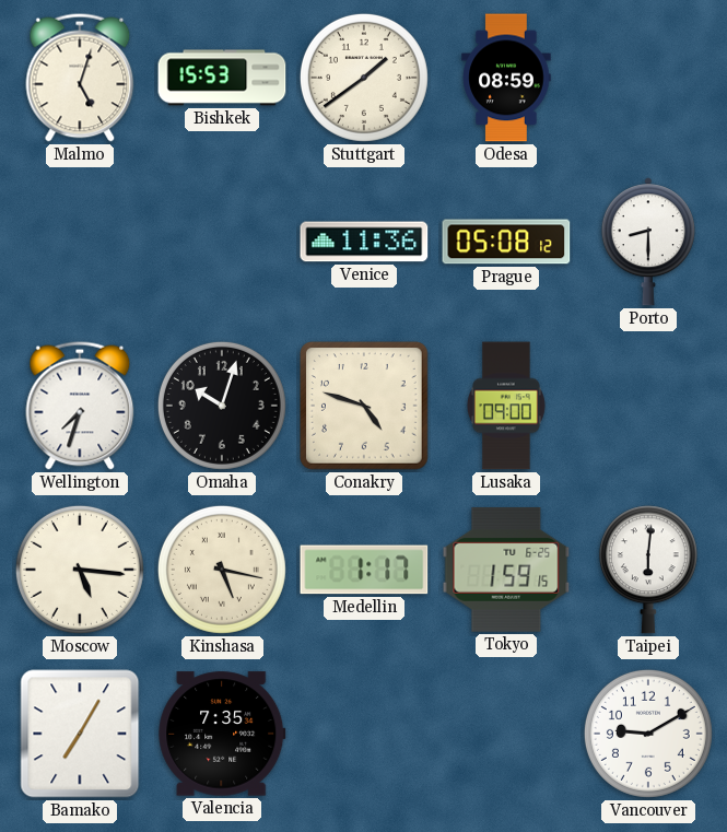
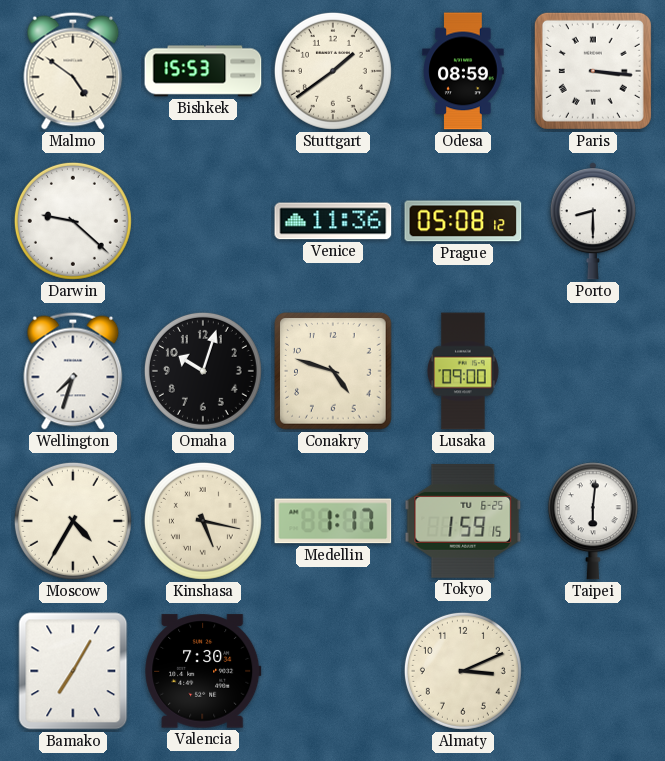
Malmo: 5:03 -> 4:51 (73, 71)
Paris: none -> 3:16 (593, 71)
Darwin: none -> 9:22 (73, 221)
Moscow: 5:16 -> 4:35 (73, 521)
Valencia: 7:35 -> 7:30 (203, 671)
Almaty: none -> 3:11 (463, 671)
Vancouver: 9:10 -> none (648, 734)
